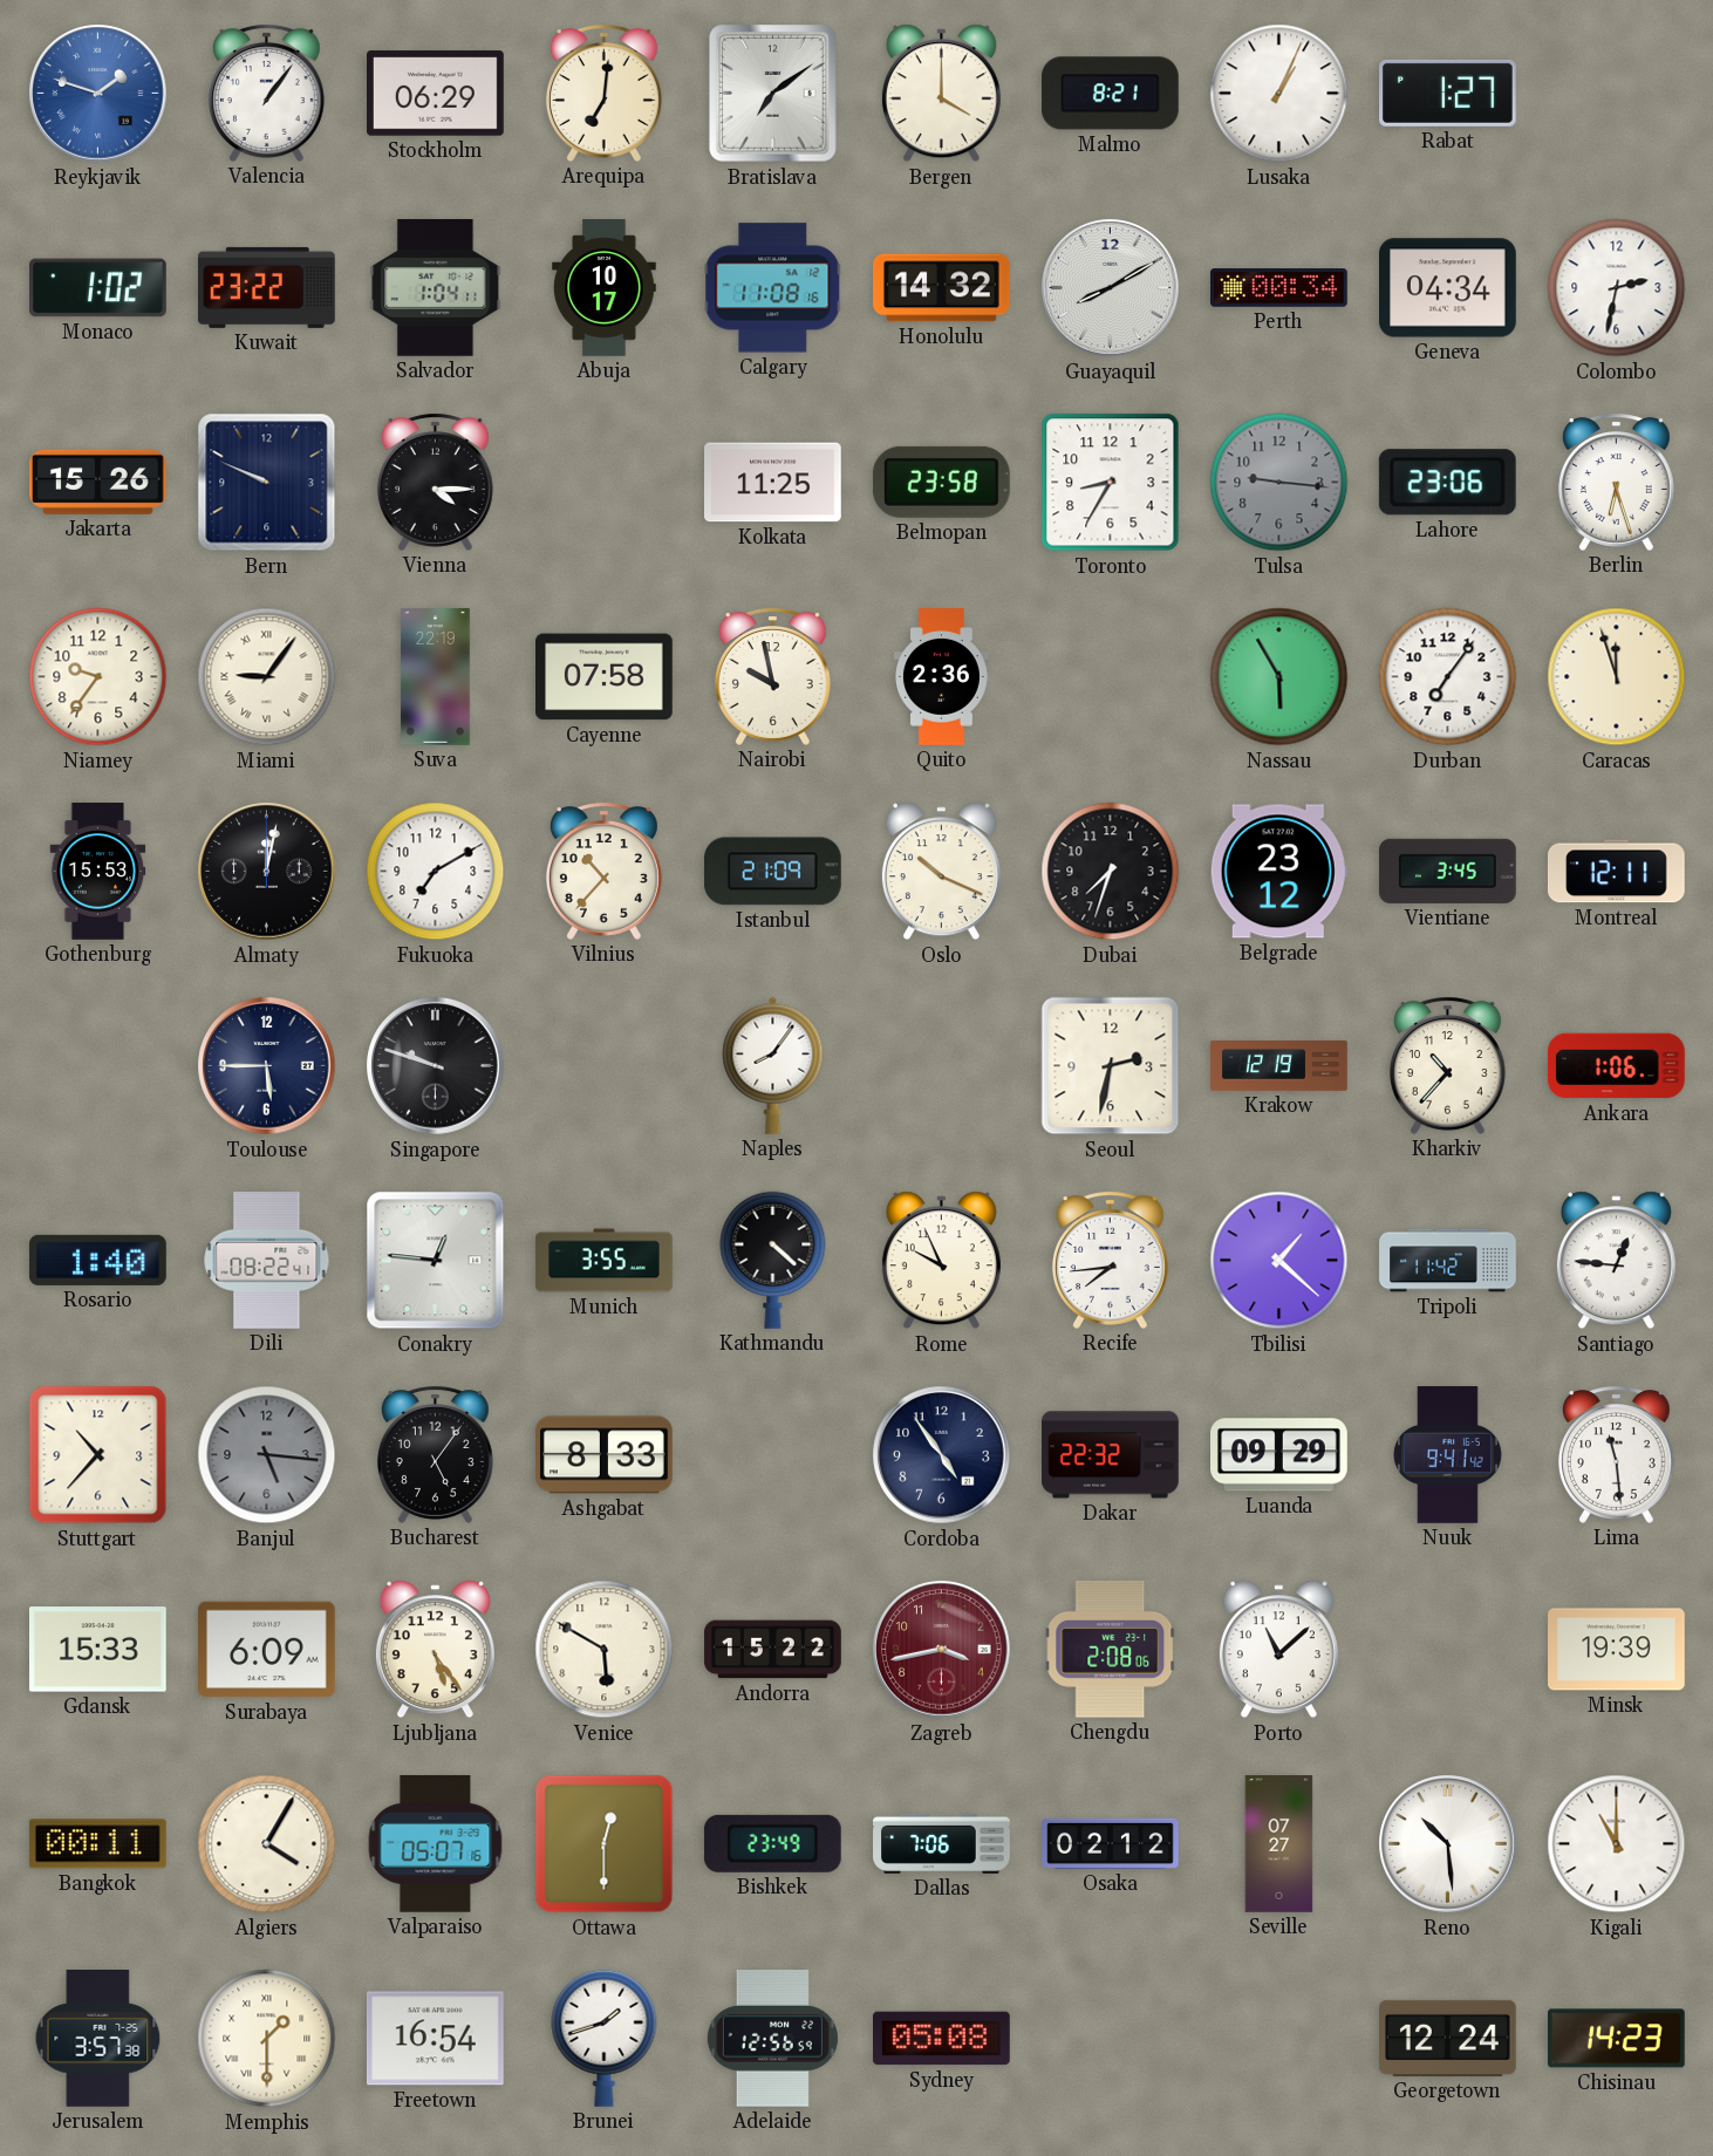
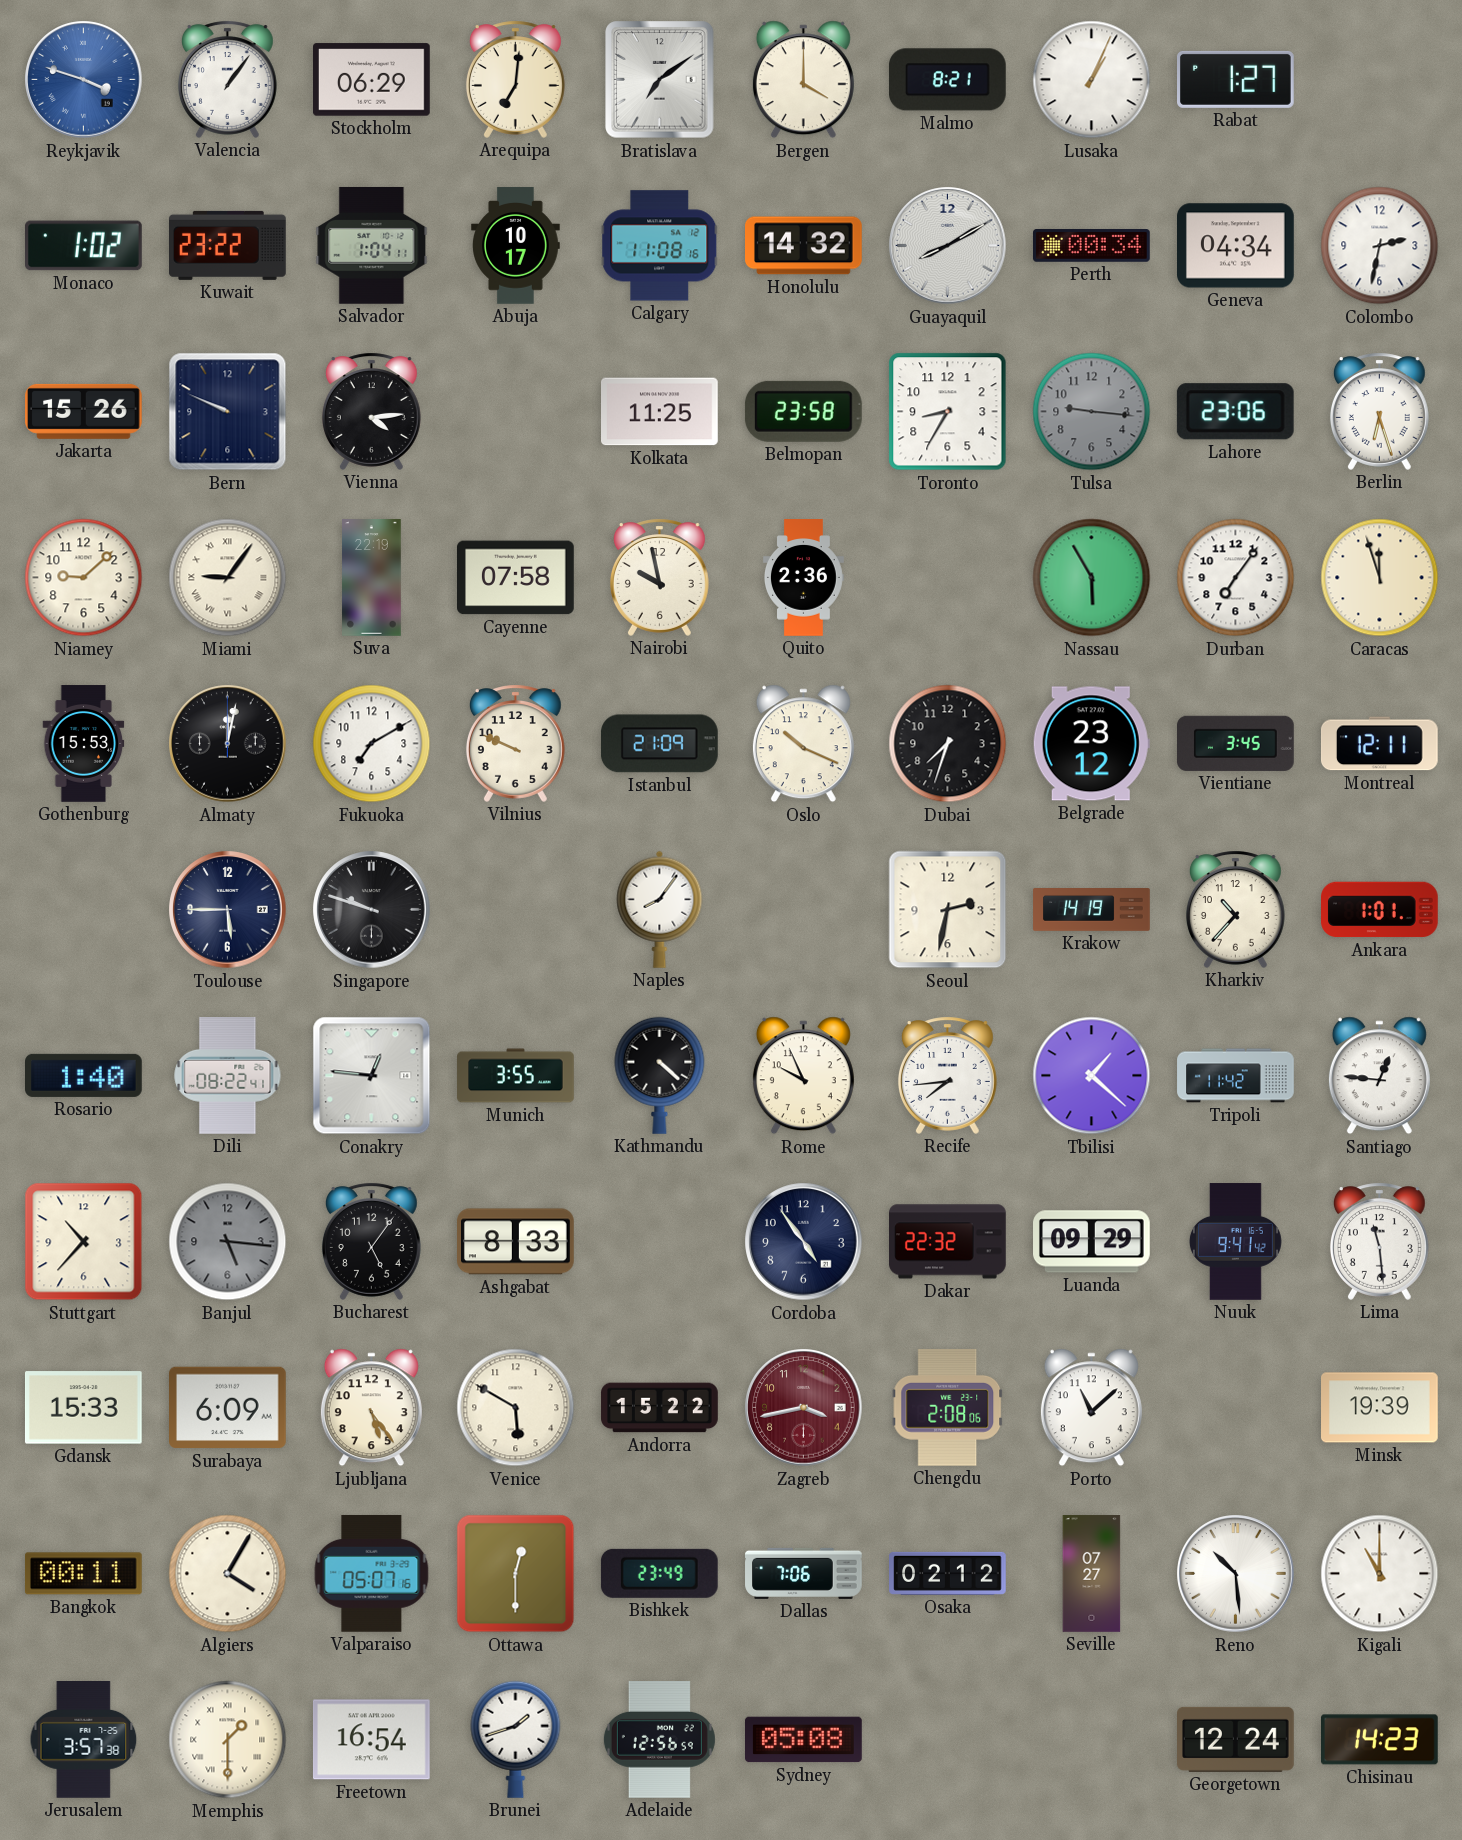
Reykjavik: 1:48 -> 3:48 (84, 80)
Vienna: 4:15 -> 4:14 (371, 411)
Niamey: 9:36 -> 9:08 (84, 578)
Vilnius: 10:37 -> 9:49 (515, 743)
Krakow: 12:19 -> 14:19 (1092, 910)
Ankara: 1:06 -> 1:01 (1380, 910)
